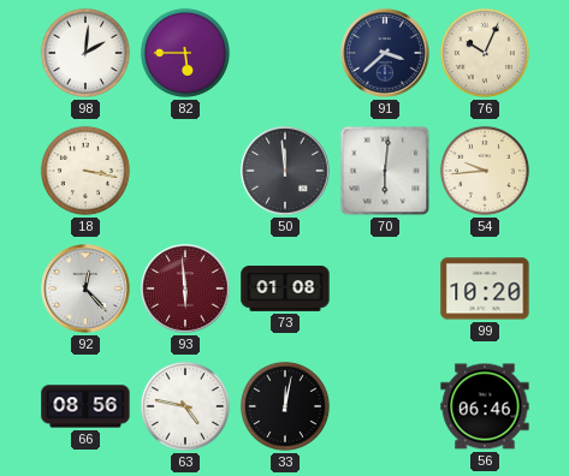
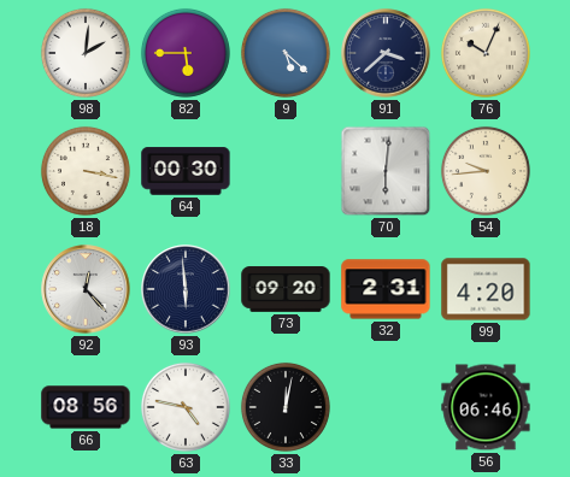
9: none -> 5:22 (286, 53)
64: none -> 00:30 (186, 171)
50: 11:59 -> none (285, 171)
93 dial: burgundy -> navy (186, 289)
73: 01:08 -> 09:20 (286, 289)
32: none -> 2:31 (386, 289)
99: 10:20 -> 4:20 (486, 289)
